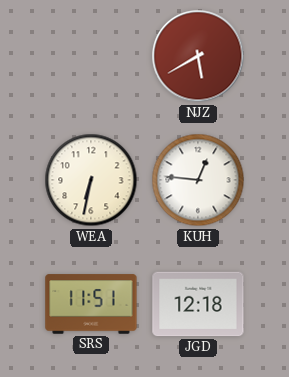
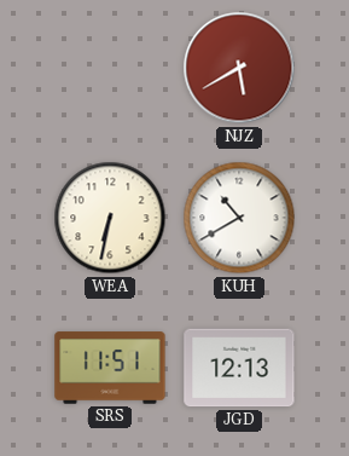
KUH: 12:46 -> 10:40 (239, 218)
JGD: 12:18 -> 12:13 (239, 368)
